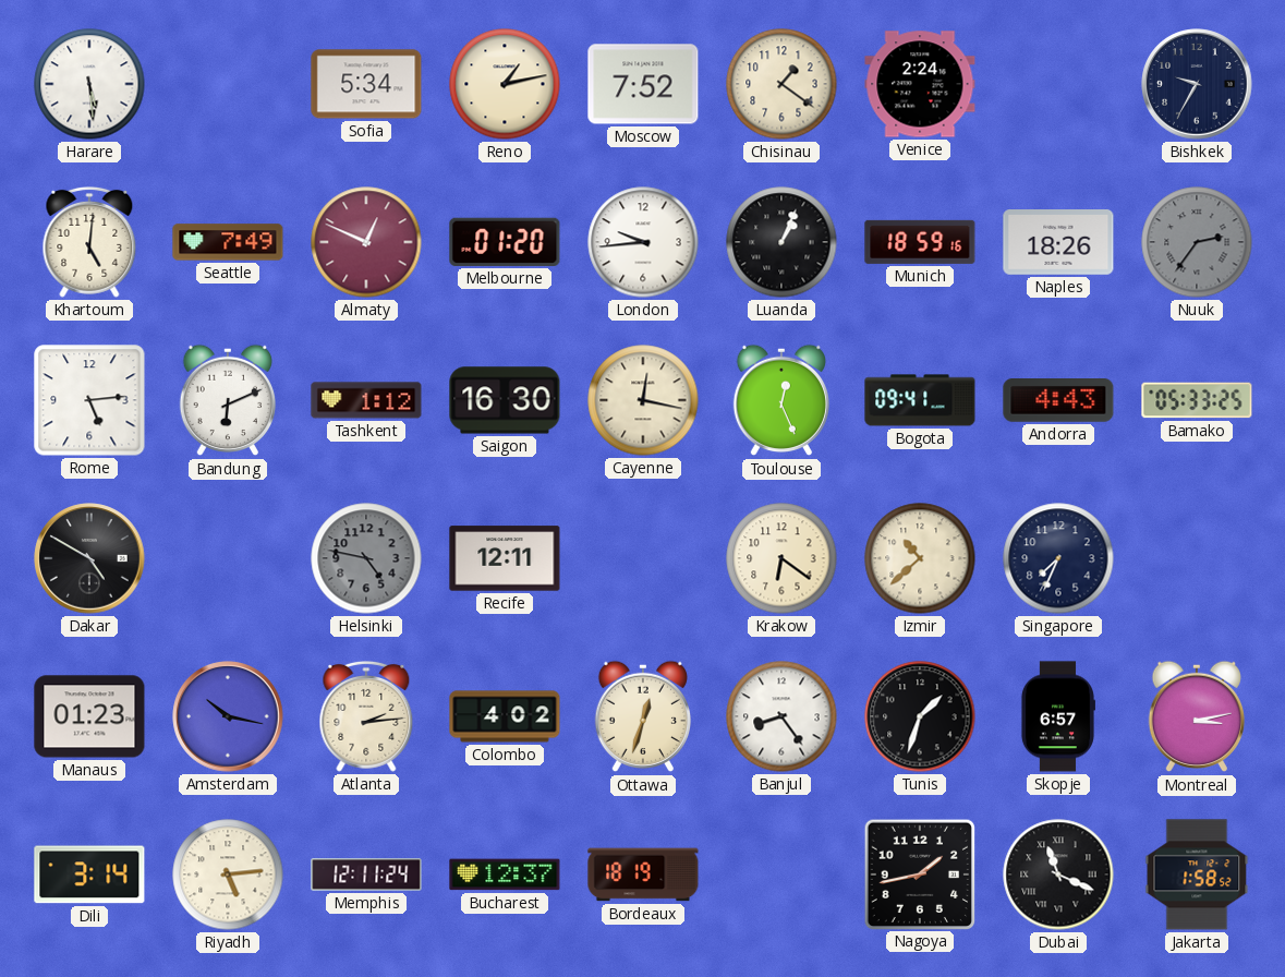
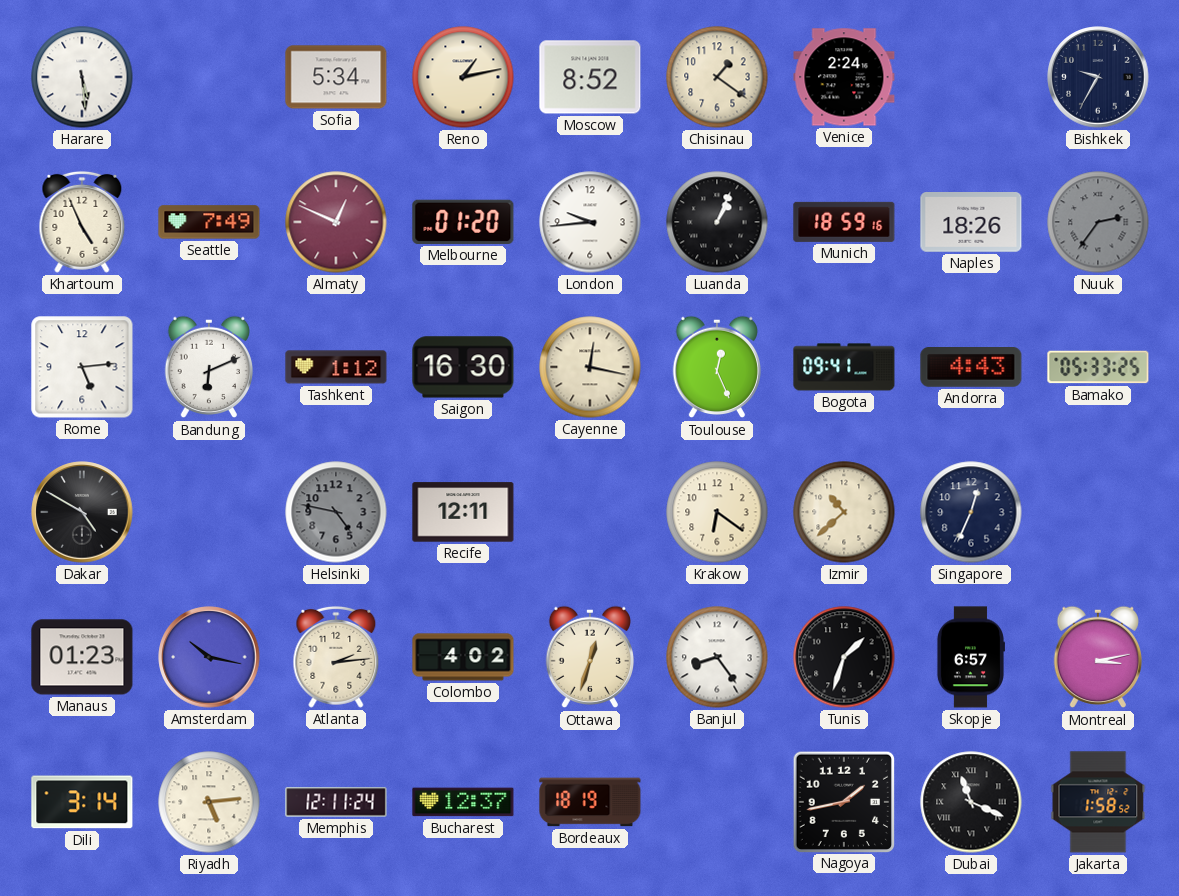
Moscow: 7:52 -> 8:52 (590, 77)
Khartoum: 5:01 -> 4:56 (82, 222)
Singapore: 7:34 -> 12:34 (971, 512)
